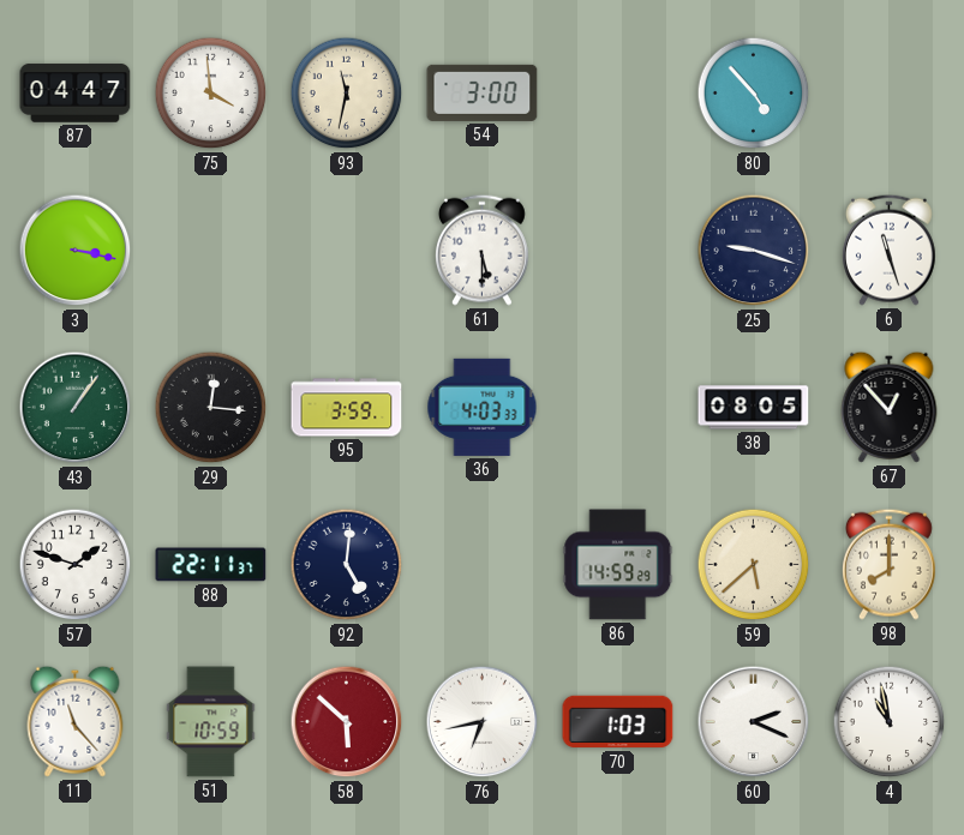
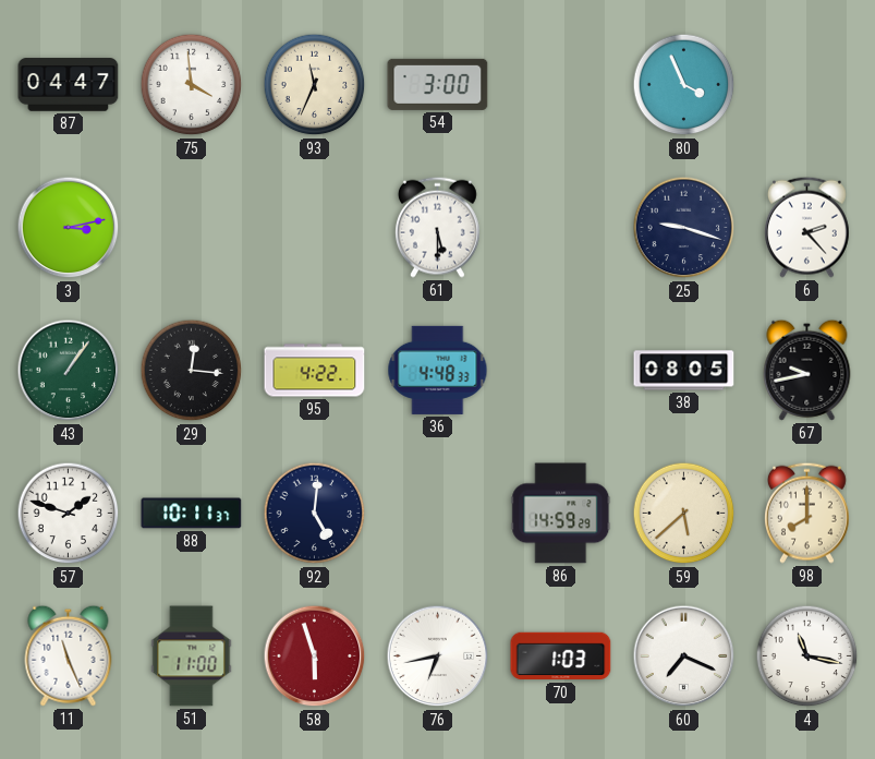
93: 11:32 -> 11:34 (315, 85)
80: 4:53 -> 3:56 (684, 85)
3: 3:17 -> 3:13 (69, 228)
6: 11:27 -> 2:23 (806, 227)
95: 3:59 -> 4:22 (315, 371)
36: 4:03 -> 4:48 (438, 370)
67: 12:53 -> 9:43 (807, 370)
88: 22:11 -> 10:11 (192, 514)
11: 11:23 -> 11:26 (69, 655)
51: 10:59 -> 11:00 (192, 656)
58: 5:52 -> 5:57 (315, 656)
60: 2:19 -> 7:19 (684, 656)
4: 10:58 -> 11:17 (807, 656)
